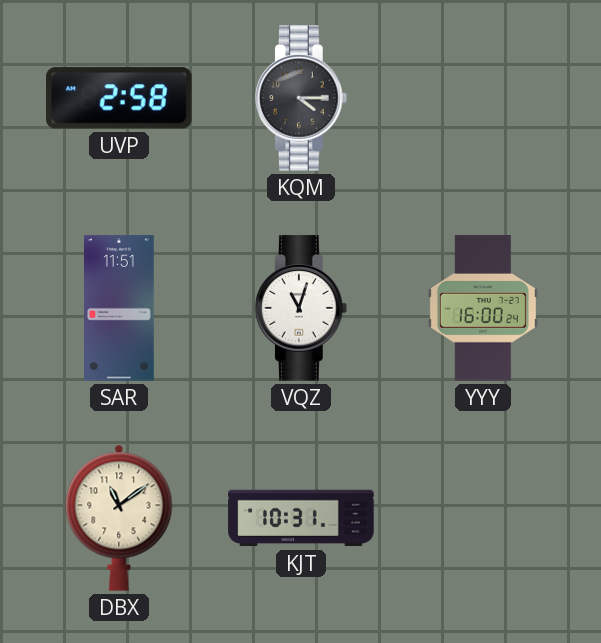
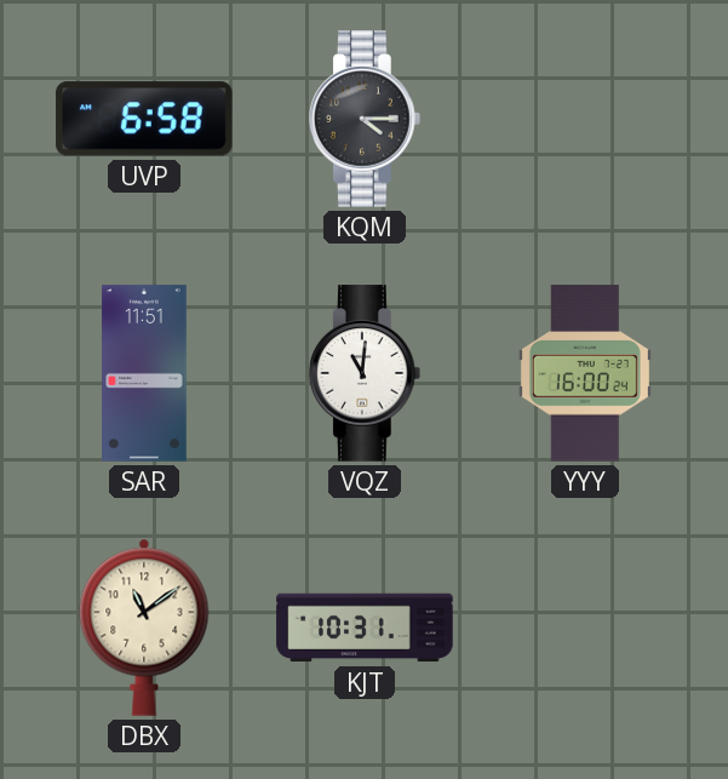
UVP: 2:58 -> 6:58 (144, 119)
VQZ: 11:03 -> 11:01 (366, 373)
